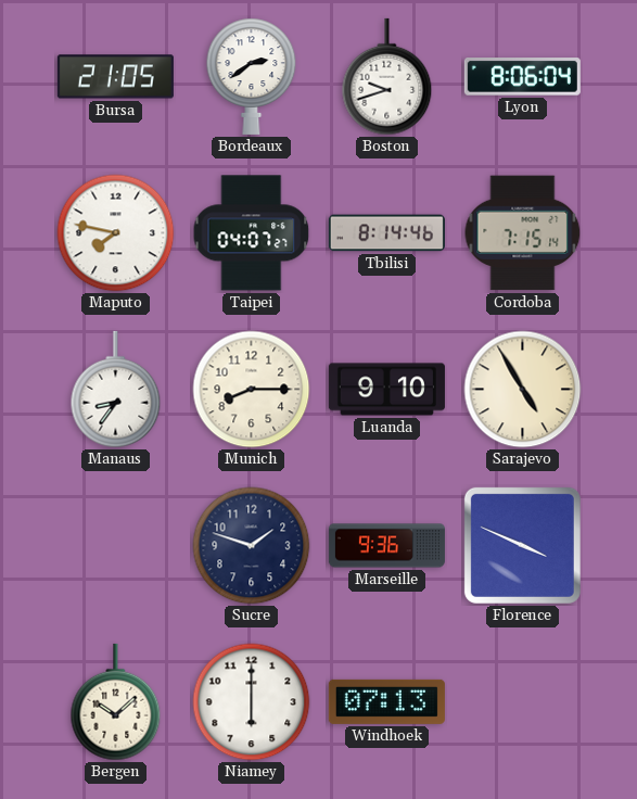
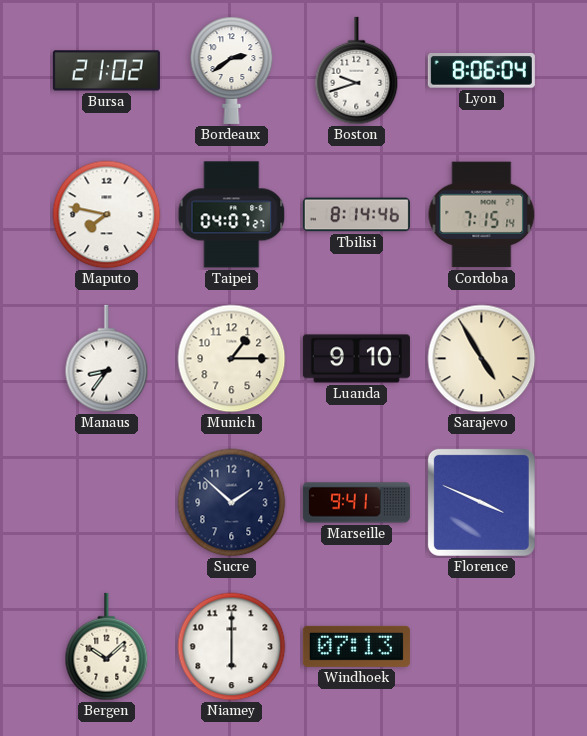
Bursa: 21:05 -> 21:02 (106, 71)
Munich: 8:15 -> 1:15 (232, 359)
Sucre: 1:48 -> 1:52 (232, 503)
Marseille: 9:36 -> 9:41 (356, 503)
